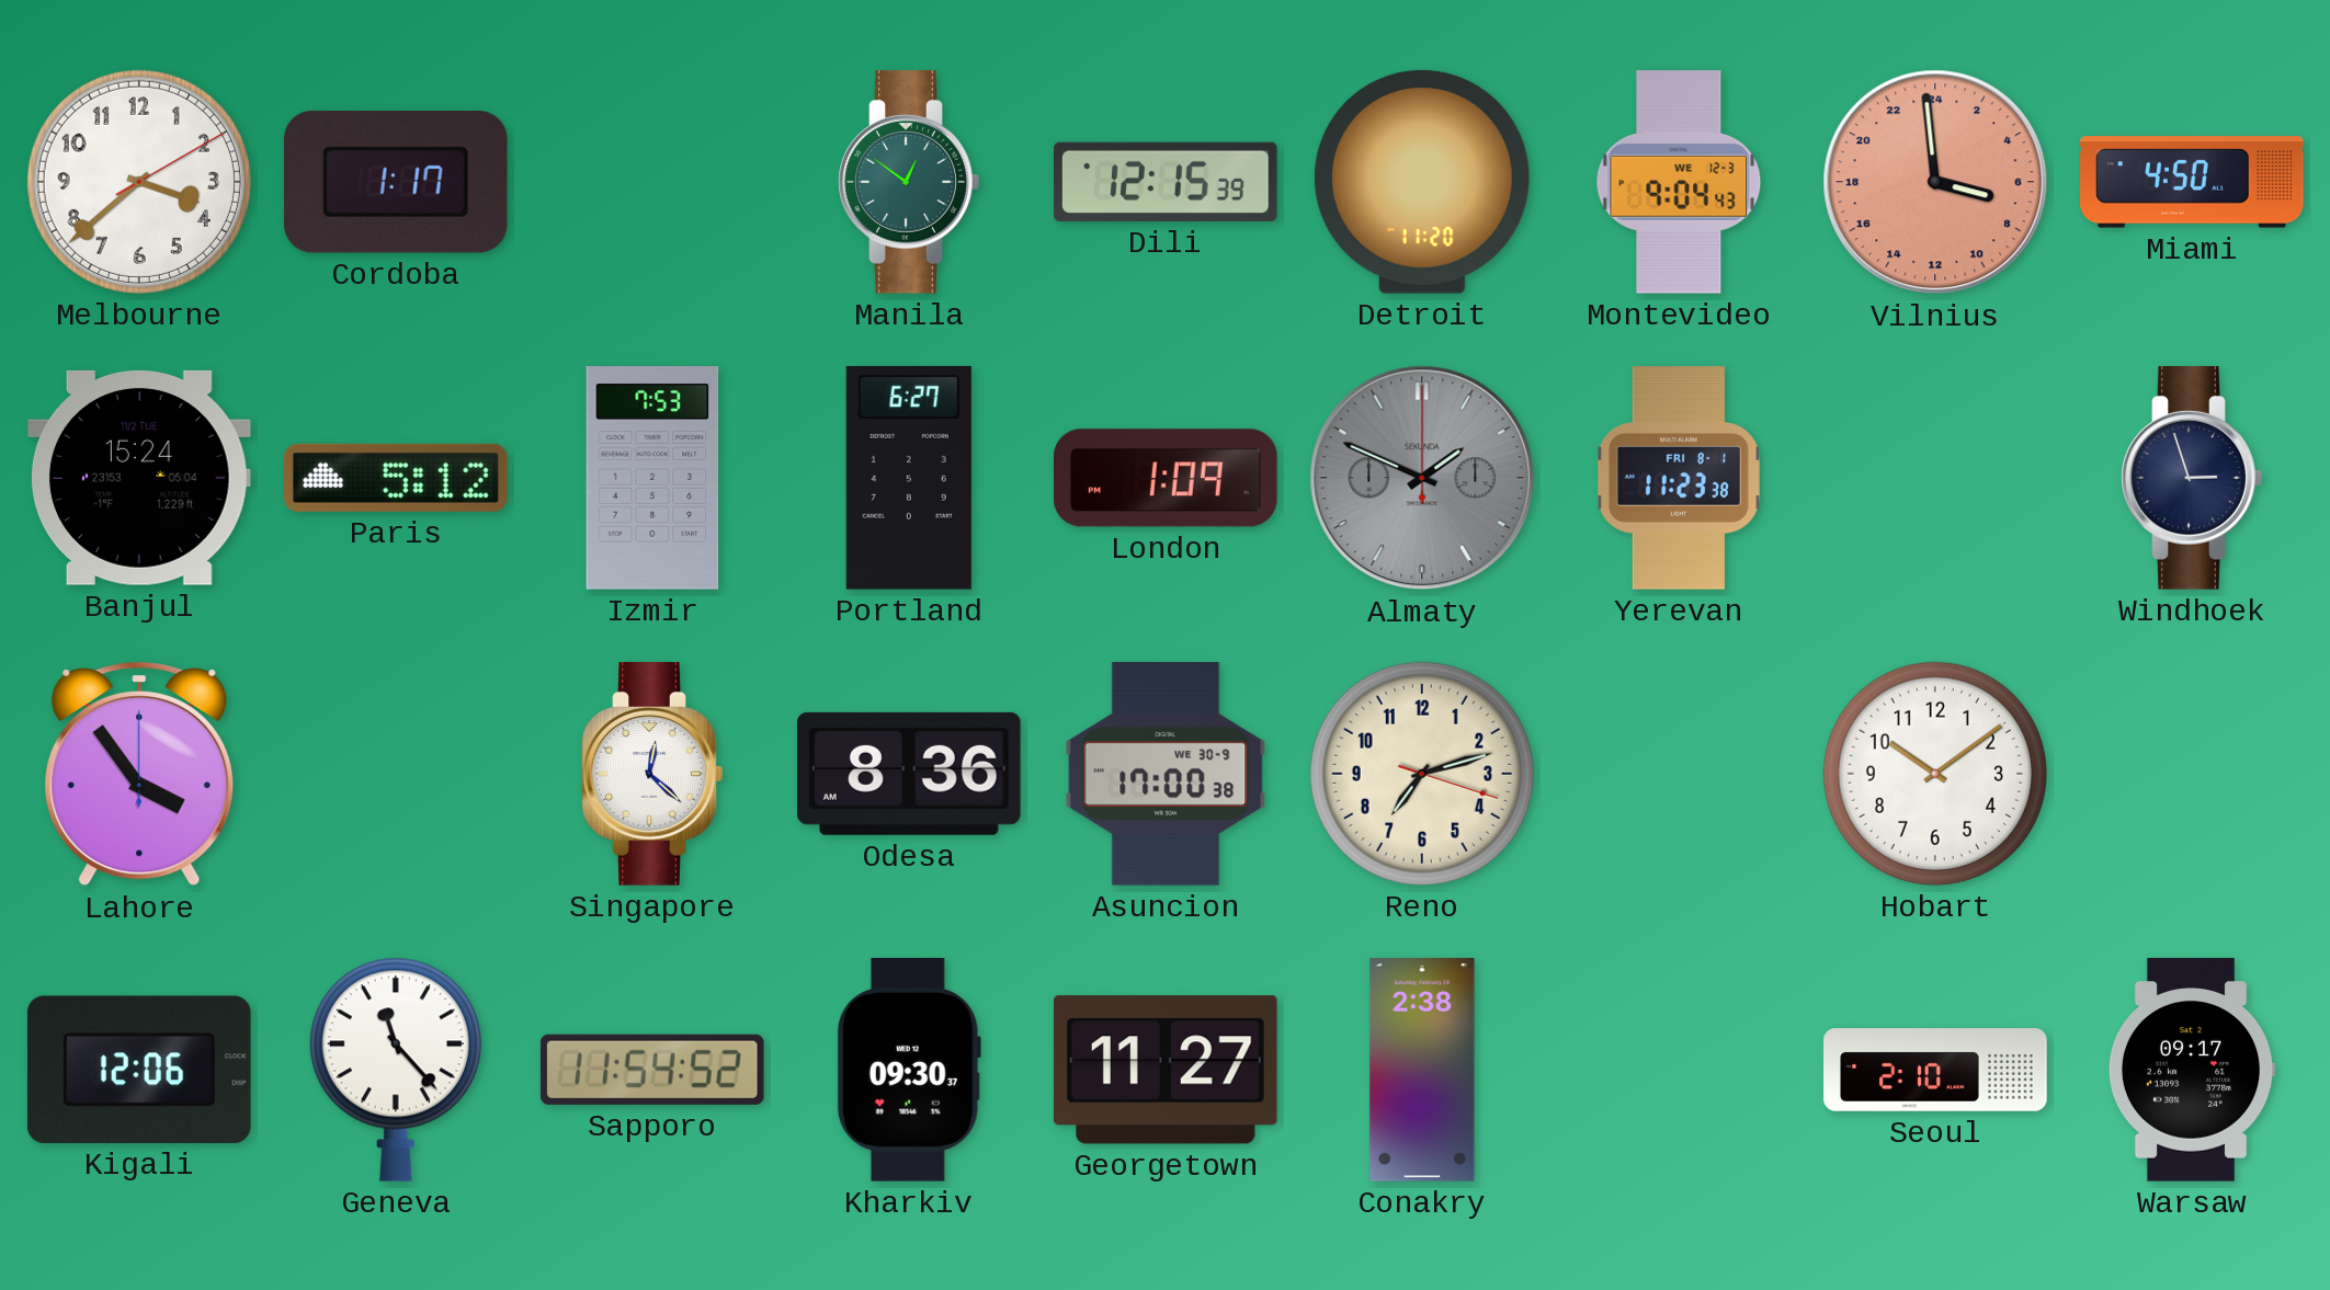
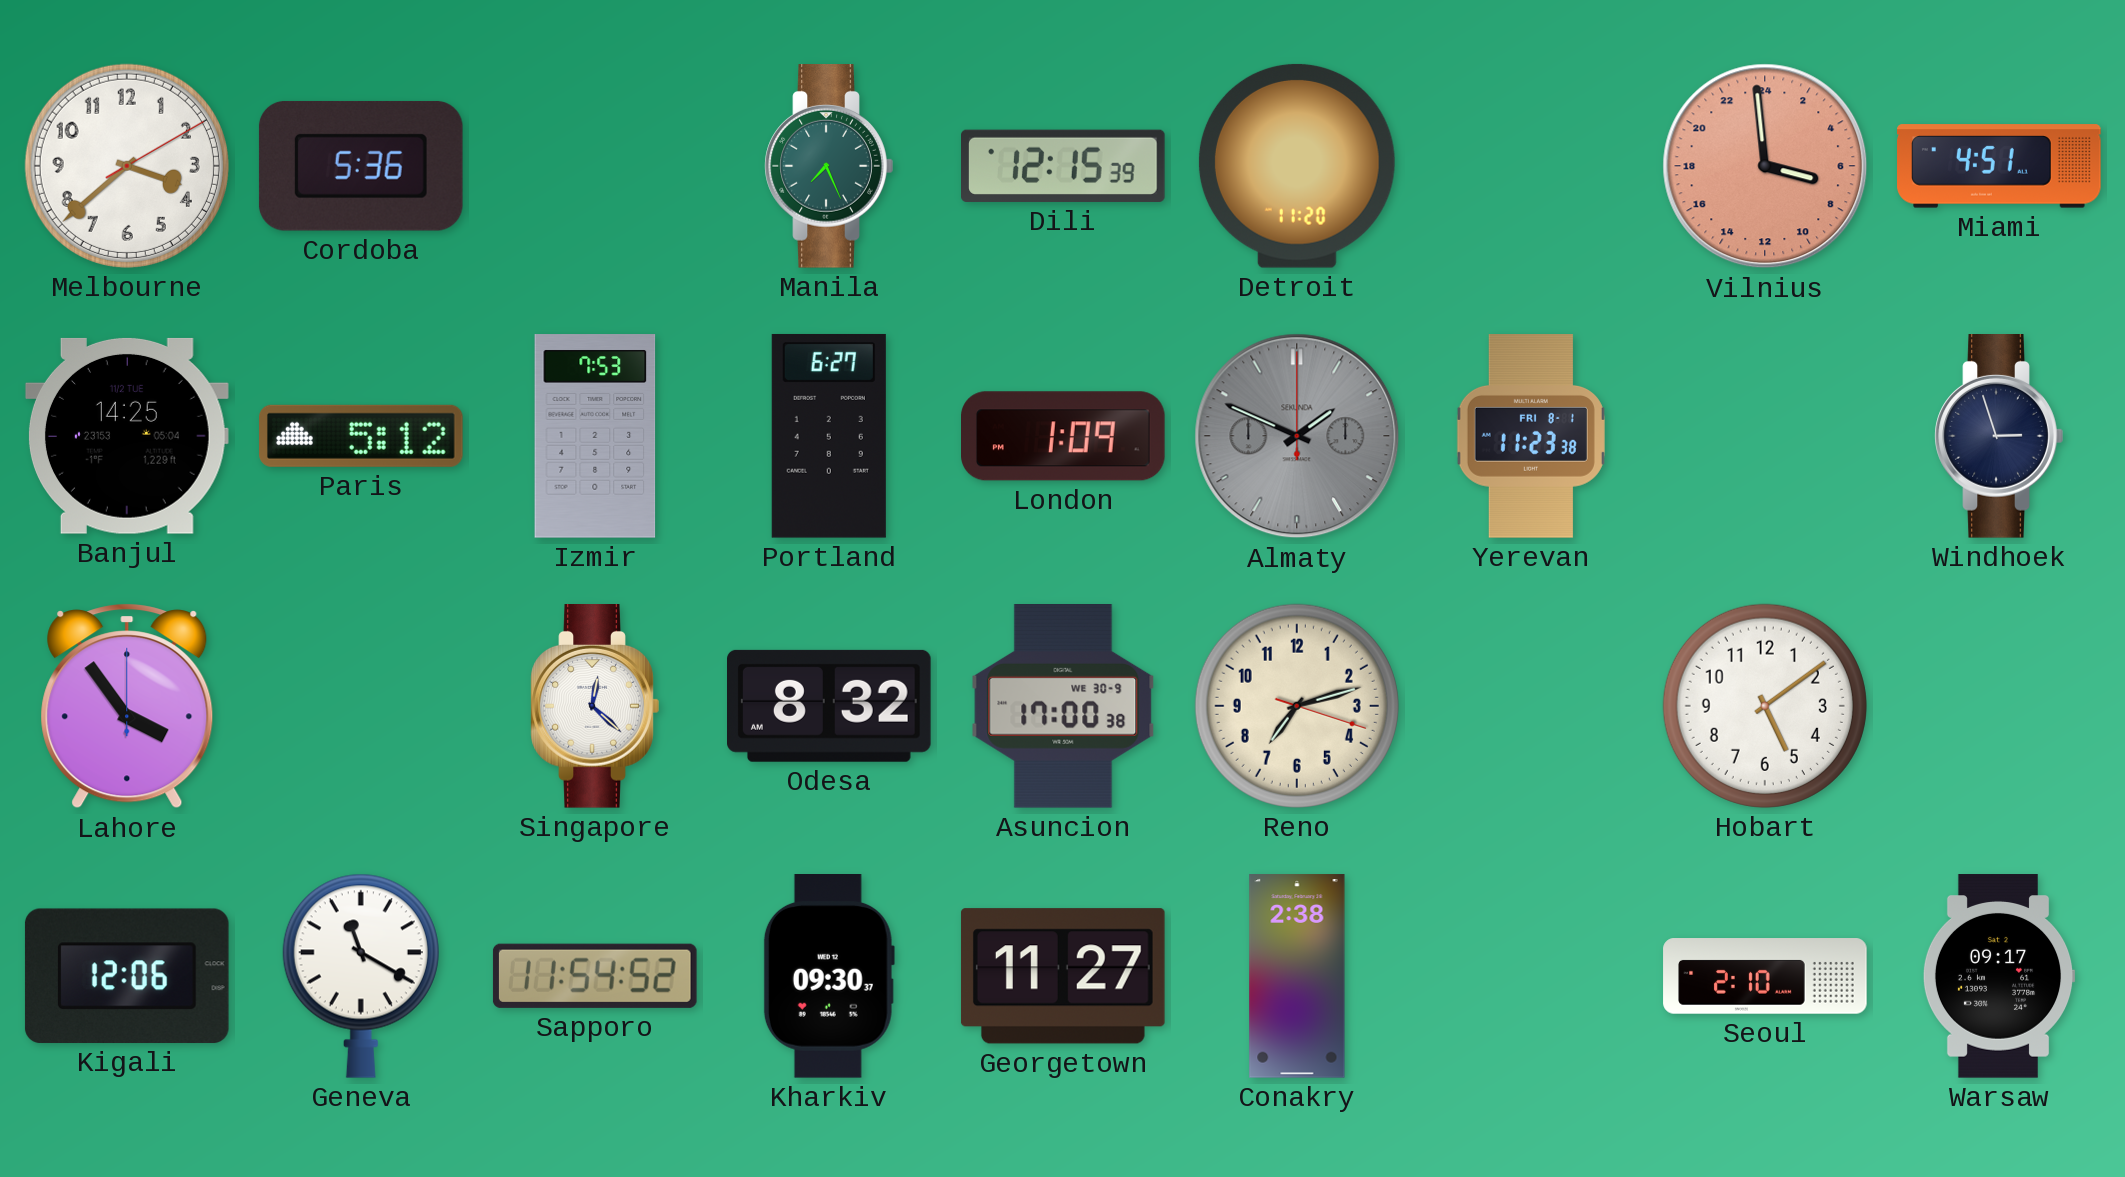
Cordoba: 1:17 -> 5:36 (361, 166)
Manila: 12:51 -> 7:26 (829, 167)
Montevideo: 9:04 -> none (1679, 182)
Miami: 4:50 -> 4:51 (1999, 166)
Banjul: 15:24 -> 14:25 (127, 436)
Odesa: 8:36 -> 8:32 (830, 706)
Hobart: 10:09 -> 5:09 (1765, 706)
Geneva: 11:23 -> 11:20 (361, 976)
